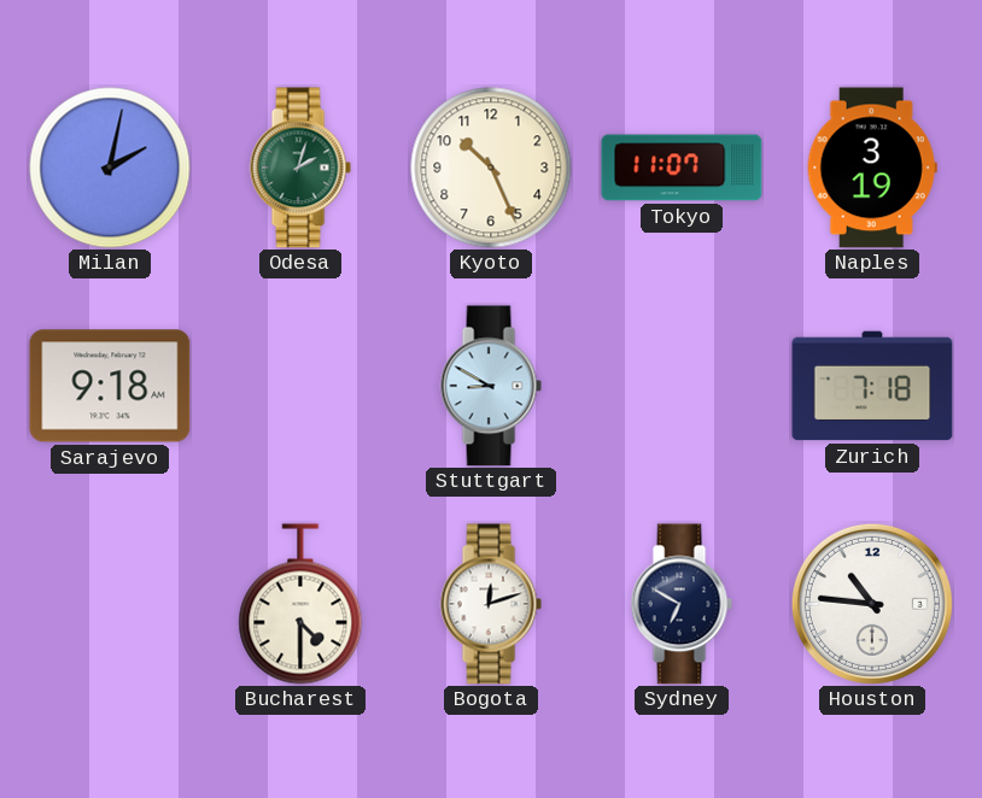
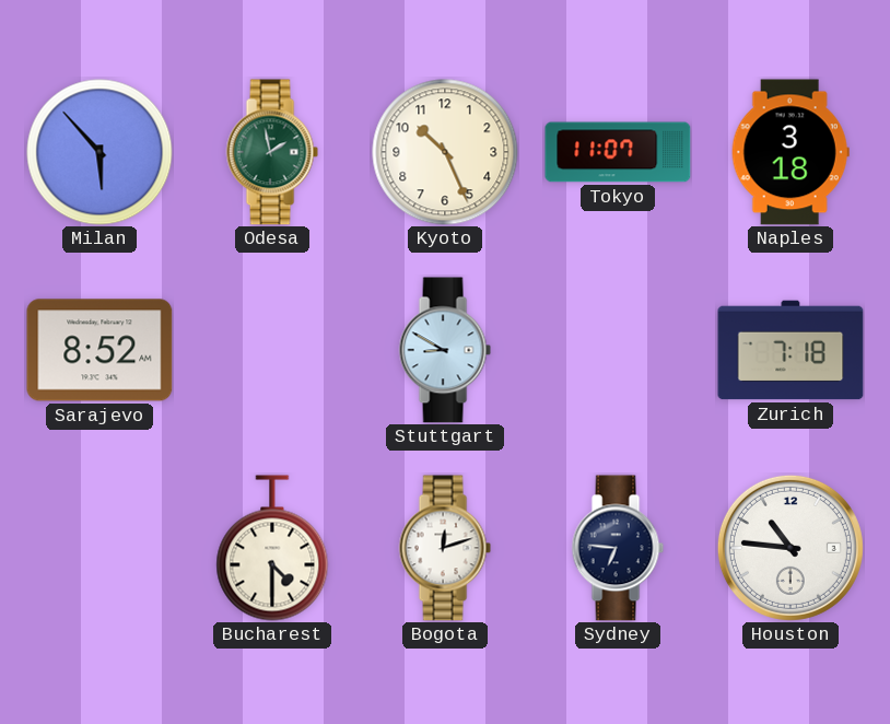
Milan: 2:02 -> 5:53 (99, 152)
Odesa: 2:03 -> 1:58 (272, 152)
Naples: 3:19 -> 3:18 (791, 152)
Sarajevo: 9:18 -> 8:52 (99, 350)
Sydney: 6:50 -> 6:46 (618, 548)
